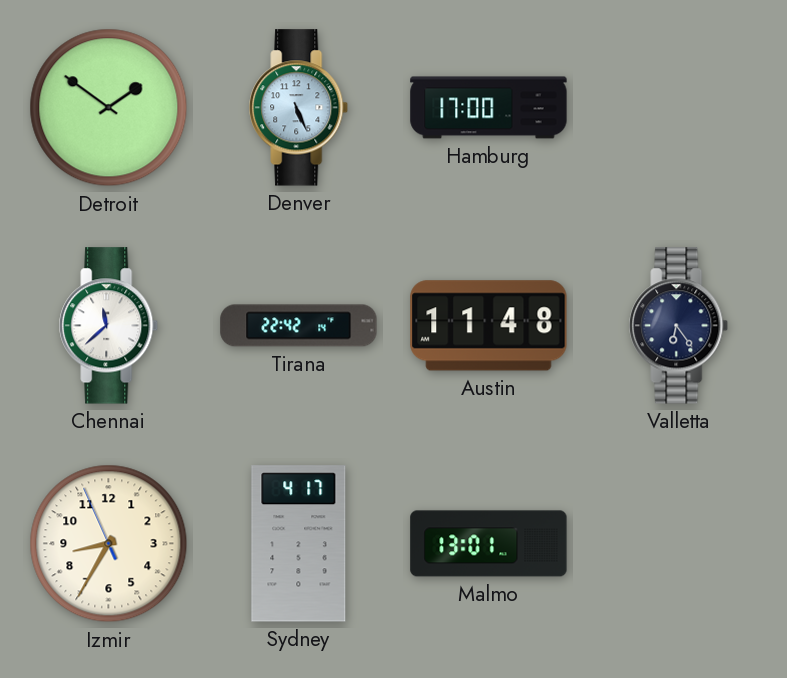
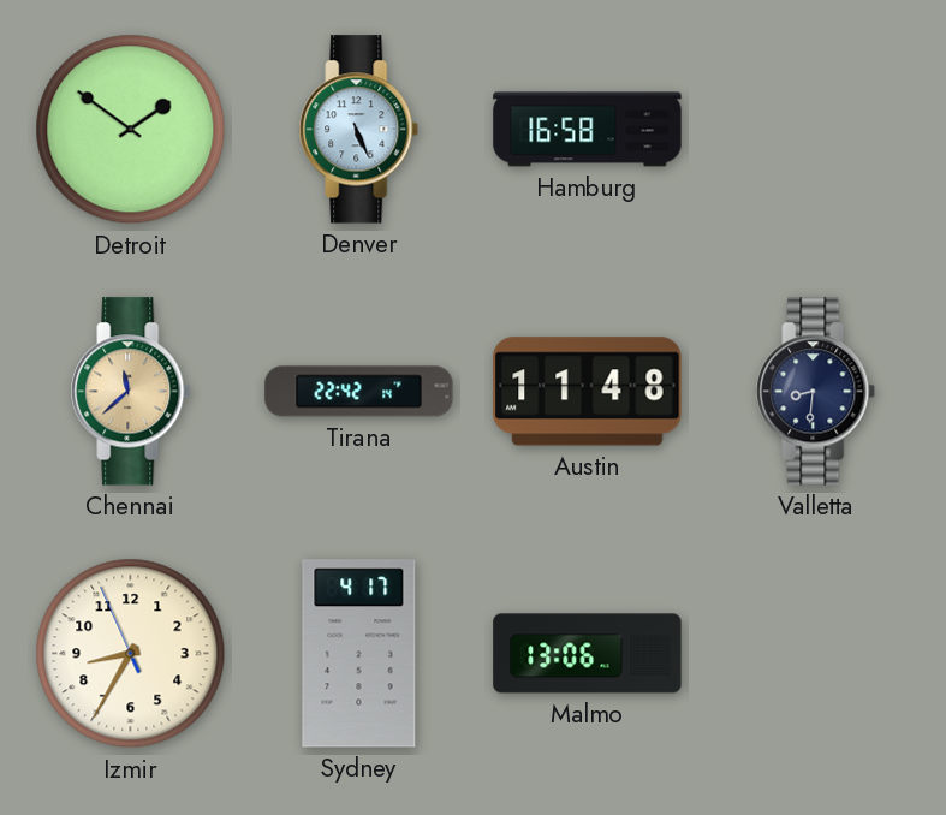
Hamburg: 17:00 -> 16:58 (588, 130)
Chennai dial: white -> champagne (131, 392)
Valletta: 6:24 -> 8:31 (816, 392)
Malmo: 13:01 -> 13:06 (588, 654)
